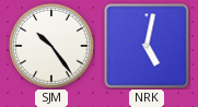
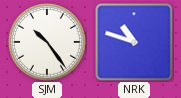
NRK: 5:02 -> 10:48 (134, 42)
